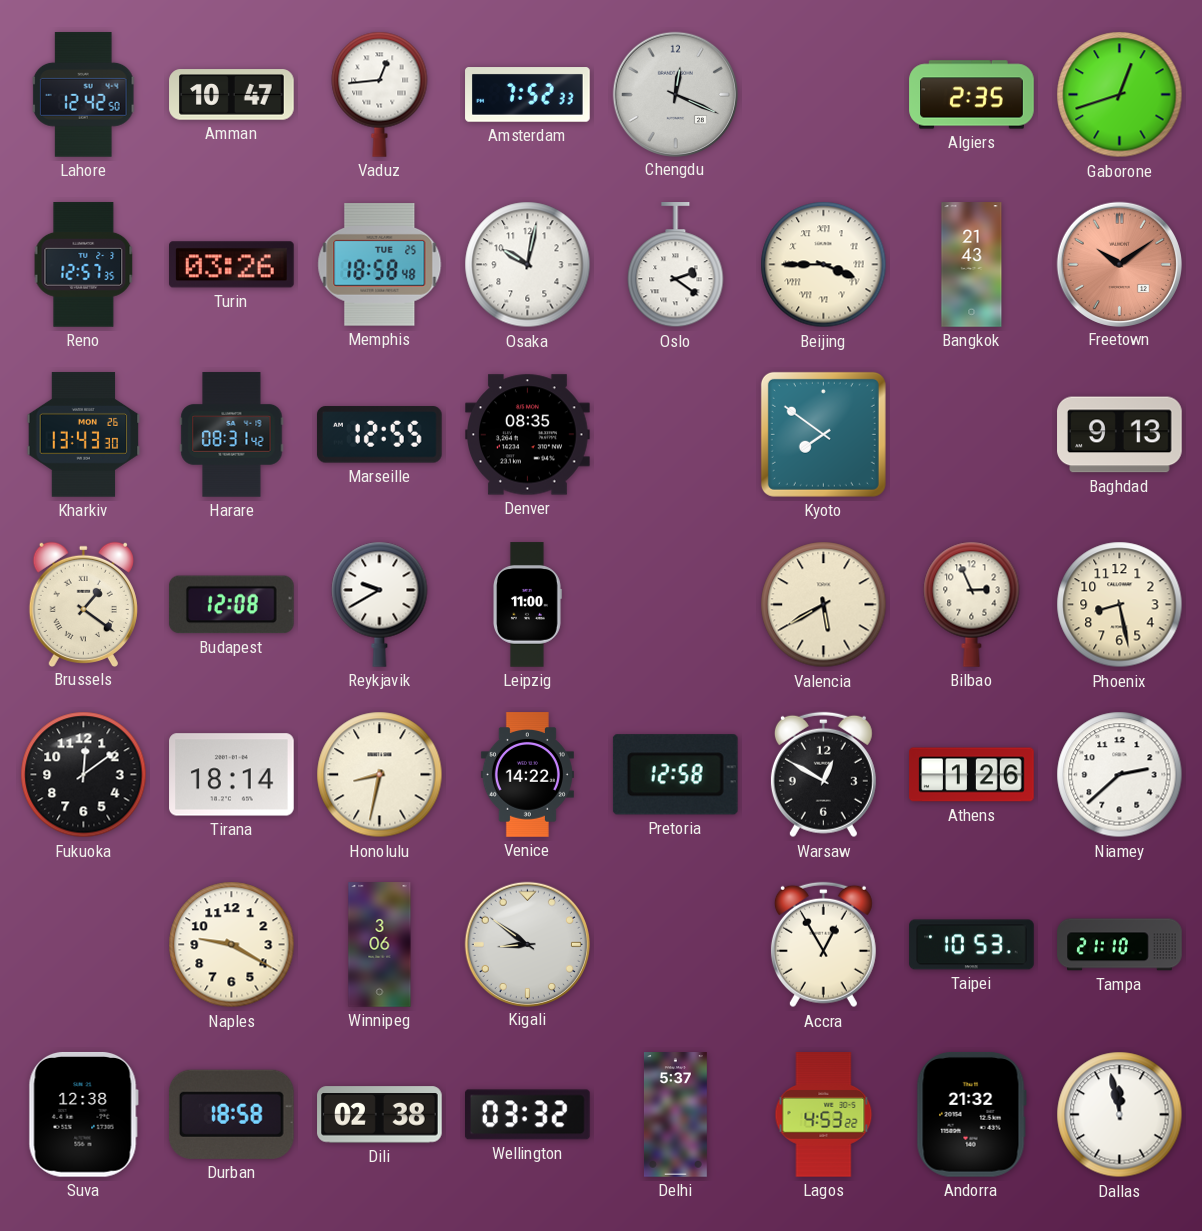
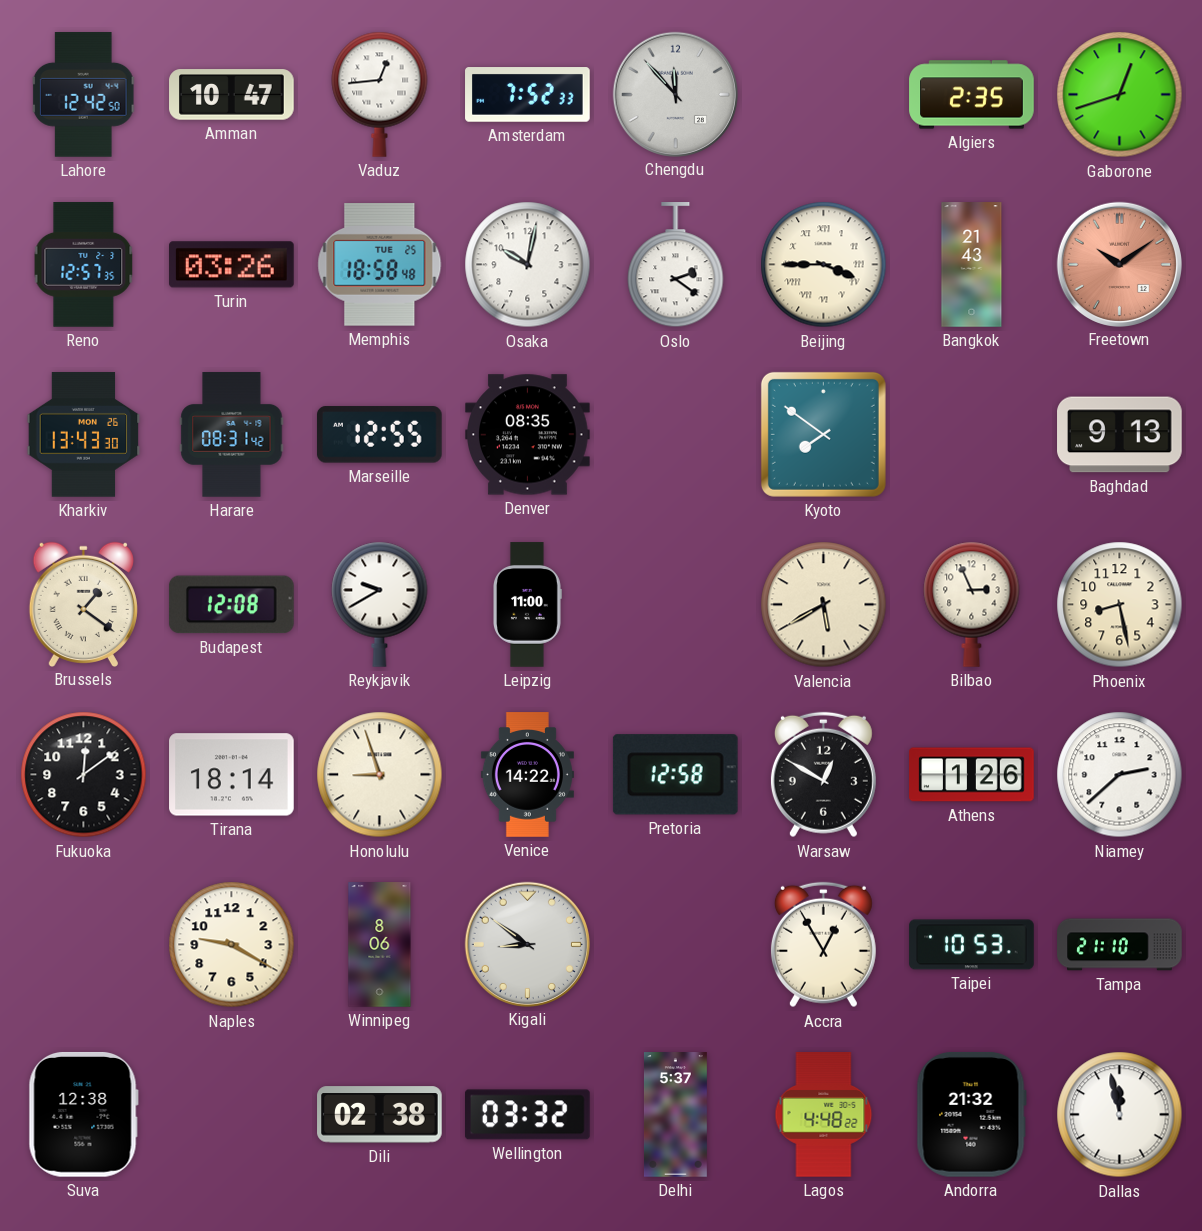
Chengdu: 12:19 -> 11:53 (675, 94)
Honolulu: 8:32 -> 8:57 (380, 775)
Winnipeg: 3:06 -> 8:06 (380, 945)
Durban: 18:58 -> none (231, 1114)
Lagos: 4:53 -> 4:48 (824, 1115)
